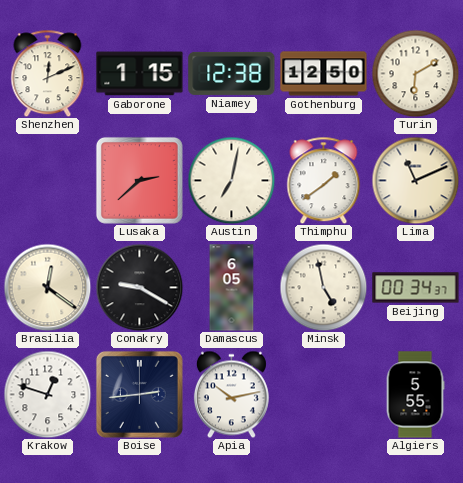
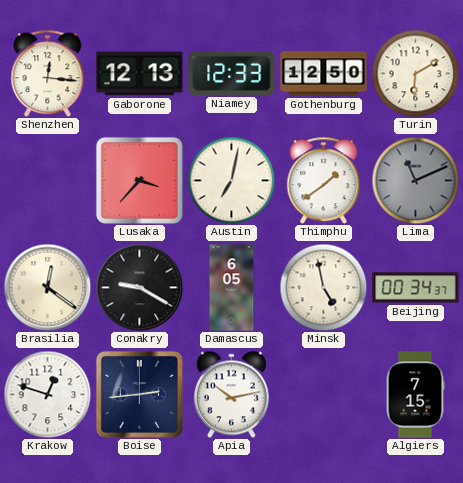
Shenzhen: 12:11 -> 12:16 (48, 73)
Gaborone: 1:15 -> 12:13 (140, 74)
Niamey: 12:38 -> 12:33 (232, 73)
Lusaka: 2:38 -> 3:37 (139, 180)
Lima dial: cream -> grey (415, 180)
Algiers: 5:55 -> 7:15 (415, 395)
